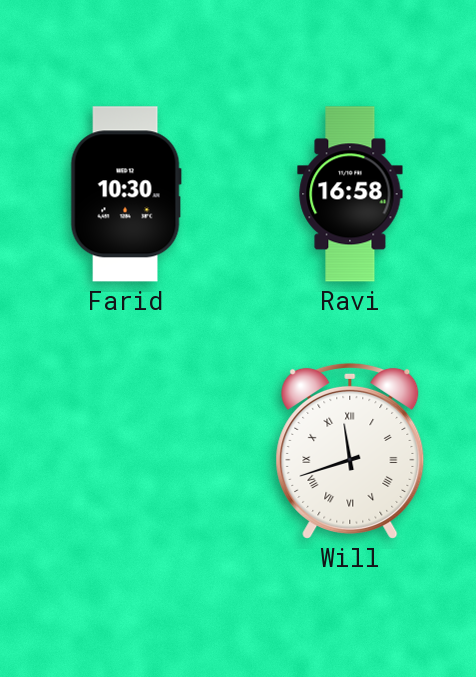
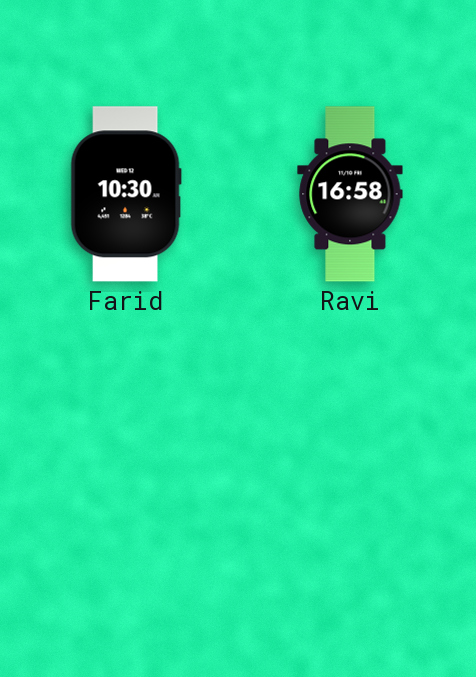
Will: 11:42 -> none (350, 451)
